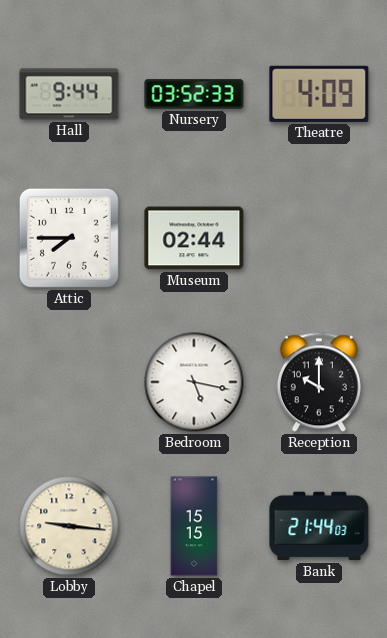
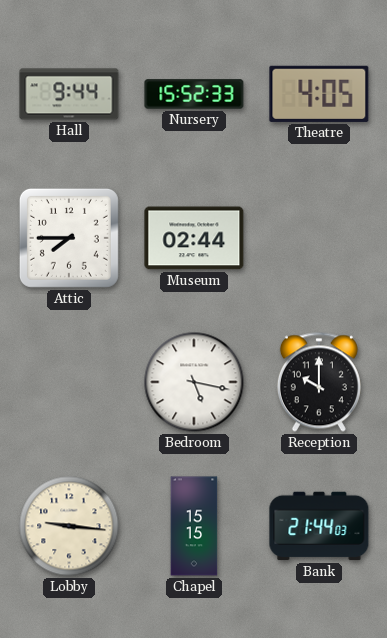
Nursery: 03:52 -> 15:52 (194, 94)
Theatre: 4:09 -> 4:05 (319, 94)
